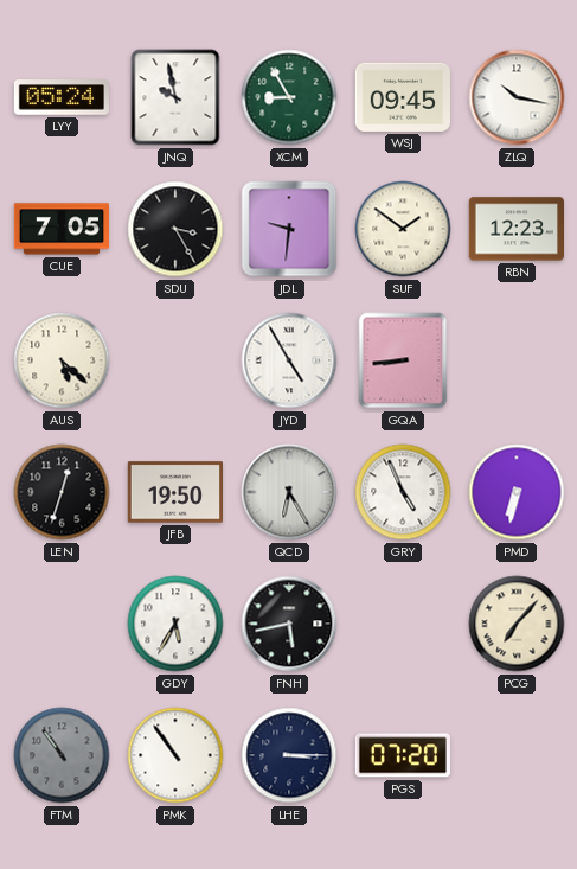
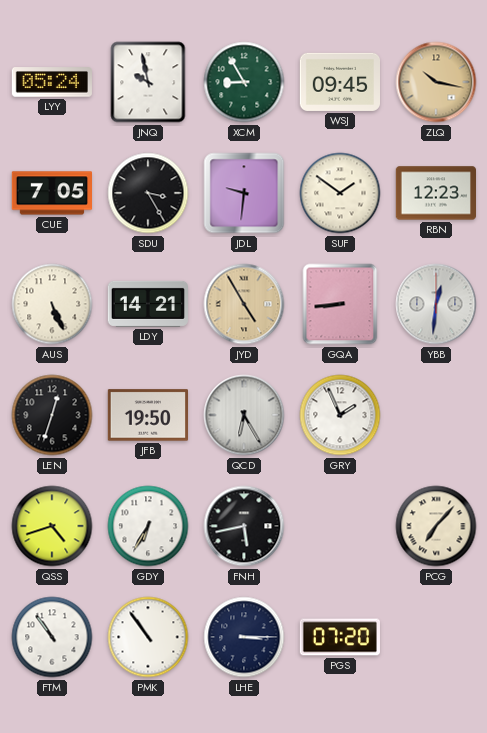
ZLQ dial: white -> champagne (436, 82)
AUS: 5:22 -> 5:26 (52, 304)
LDY: none -> 14:21 (147, 304)
JYD dial: white -> champagne (244, 304)
YBB: none -> 12:31 (436, 304)
GRY: 4:56 -> 1:56 (340, 415)
PMD: 6:32 -> none (517, 492)
QSS: none -> 4:42 (52, 526)
GDY: 5:35 -> 6:35 (148, 526)
FTM dial: grey -> white (52, 637)
